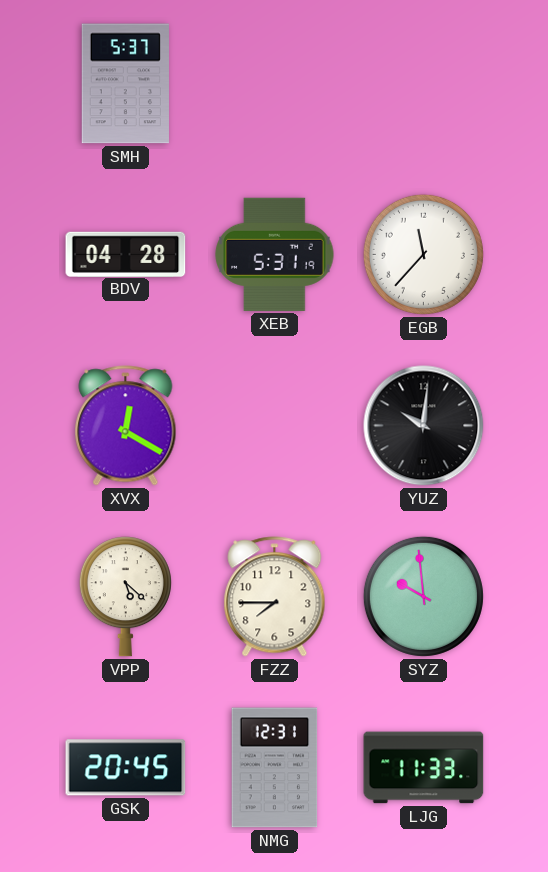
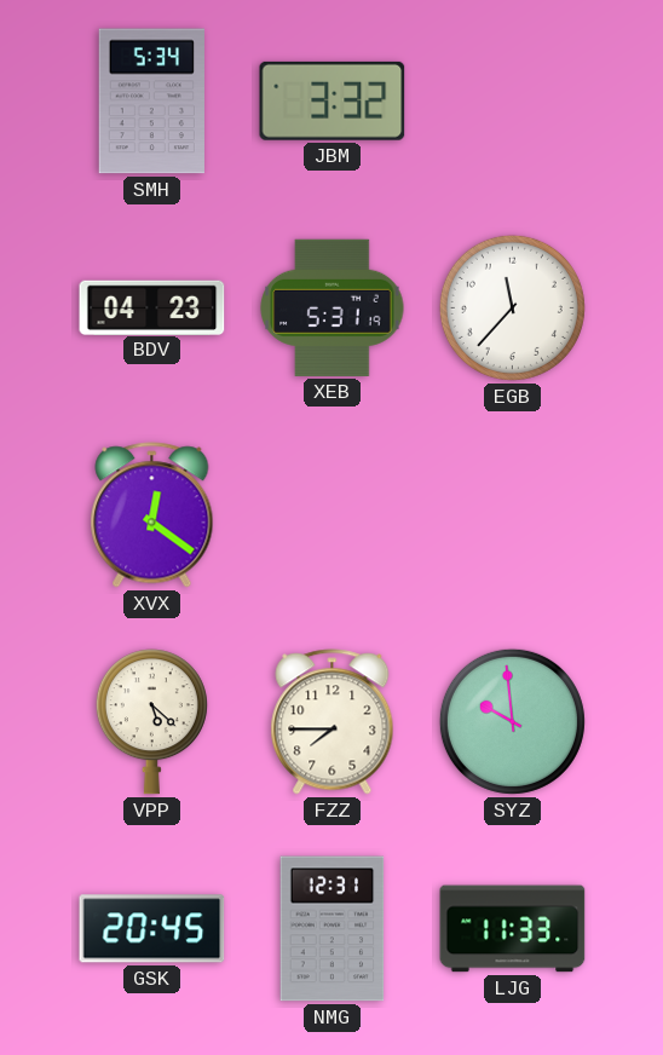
SMH: 5:37 -> 5:34 (151, 102)
JBM: none -> 3:32 (333, 100)
BDV: 04:28 -> 04:23 (152, 307)
XVX: 12:20 -> 12:21 (152, 515)
YUZ: 10:01 -> none (424, 426)
